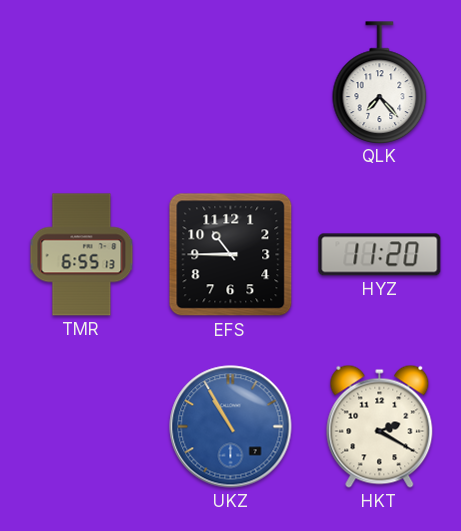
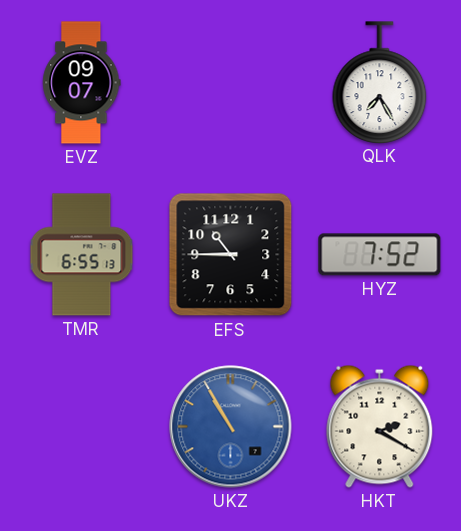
EVZ: none -> 09:07 (82, 83)
QLK: 7:23 -> 7:25 (380, 82)
HYZ: 11:20 -> 7:52 (380, 255)
